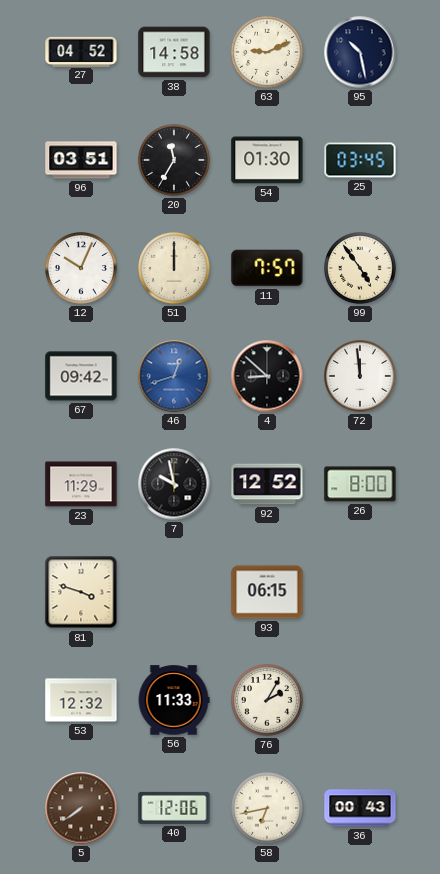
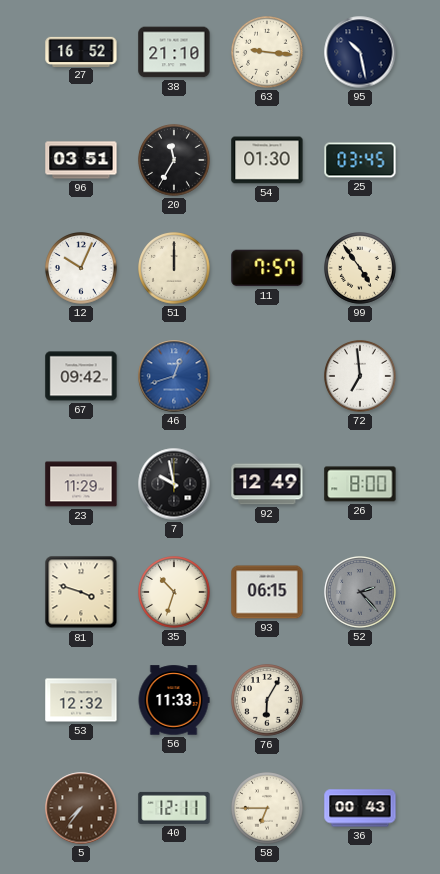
27: 04:52 -> 16:52 (81, 51)
38: 14:58 -> 21:10 (174, 52)
63: 9:11 -> 9:16 (268, 53)
4: 8:52 -> none (267, 376)
72: 11:59 -> 6:59 (361, 377)
92: 12:52 -> 12:49 (267, 484)
35: none -> 10:33 (175, 593)
52: none -> 2:23 (361, 593)
76: 2:05 -> 6:05 (268, 701)
5: 7:39 -> 7:36 (81, 808)
40: 12:06 -> 12:11 (174, 808)
58: 6:43 -> 6:45 (268, 809)
